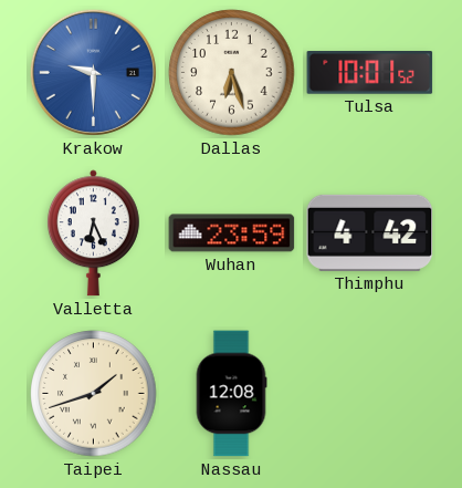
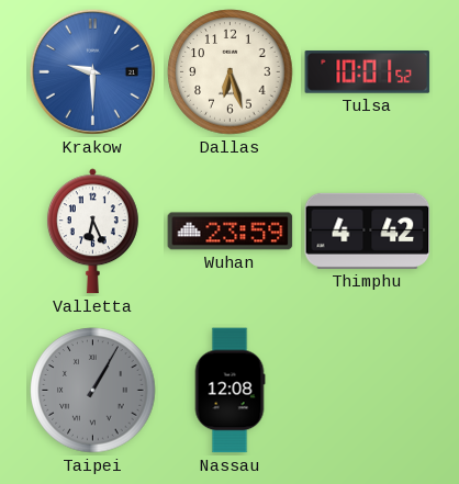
Taipei: 1:42 -> 1:05 (93, 391)
Taipei dial: cream -> grey (93, 391)
